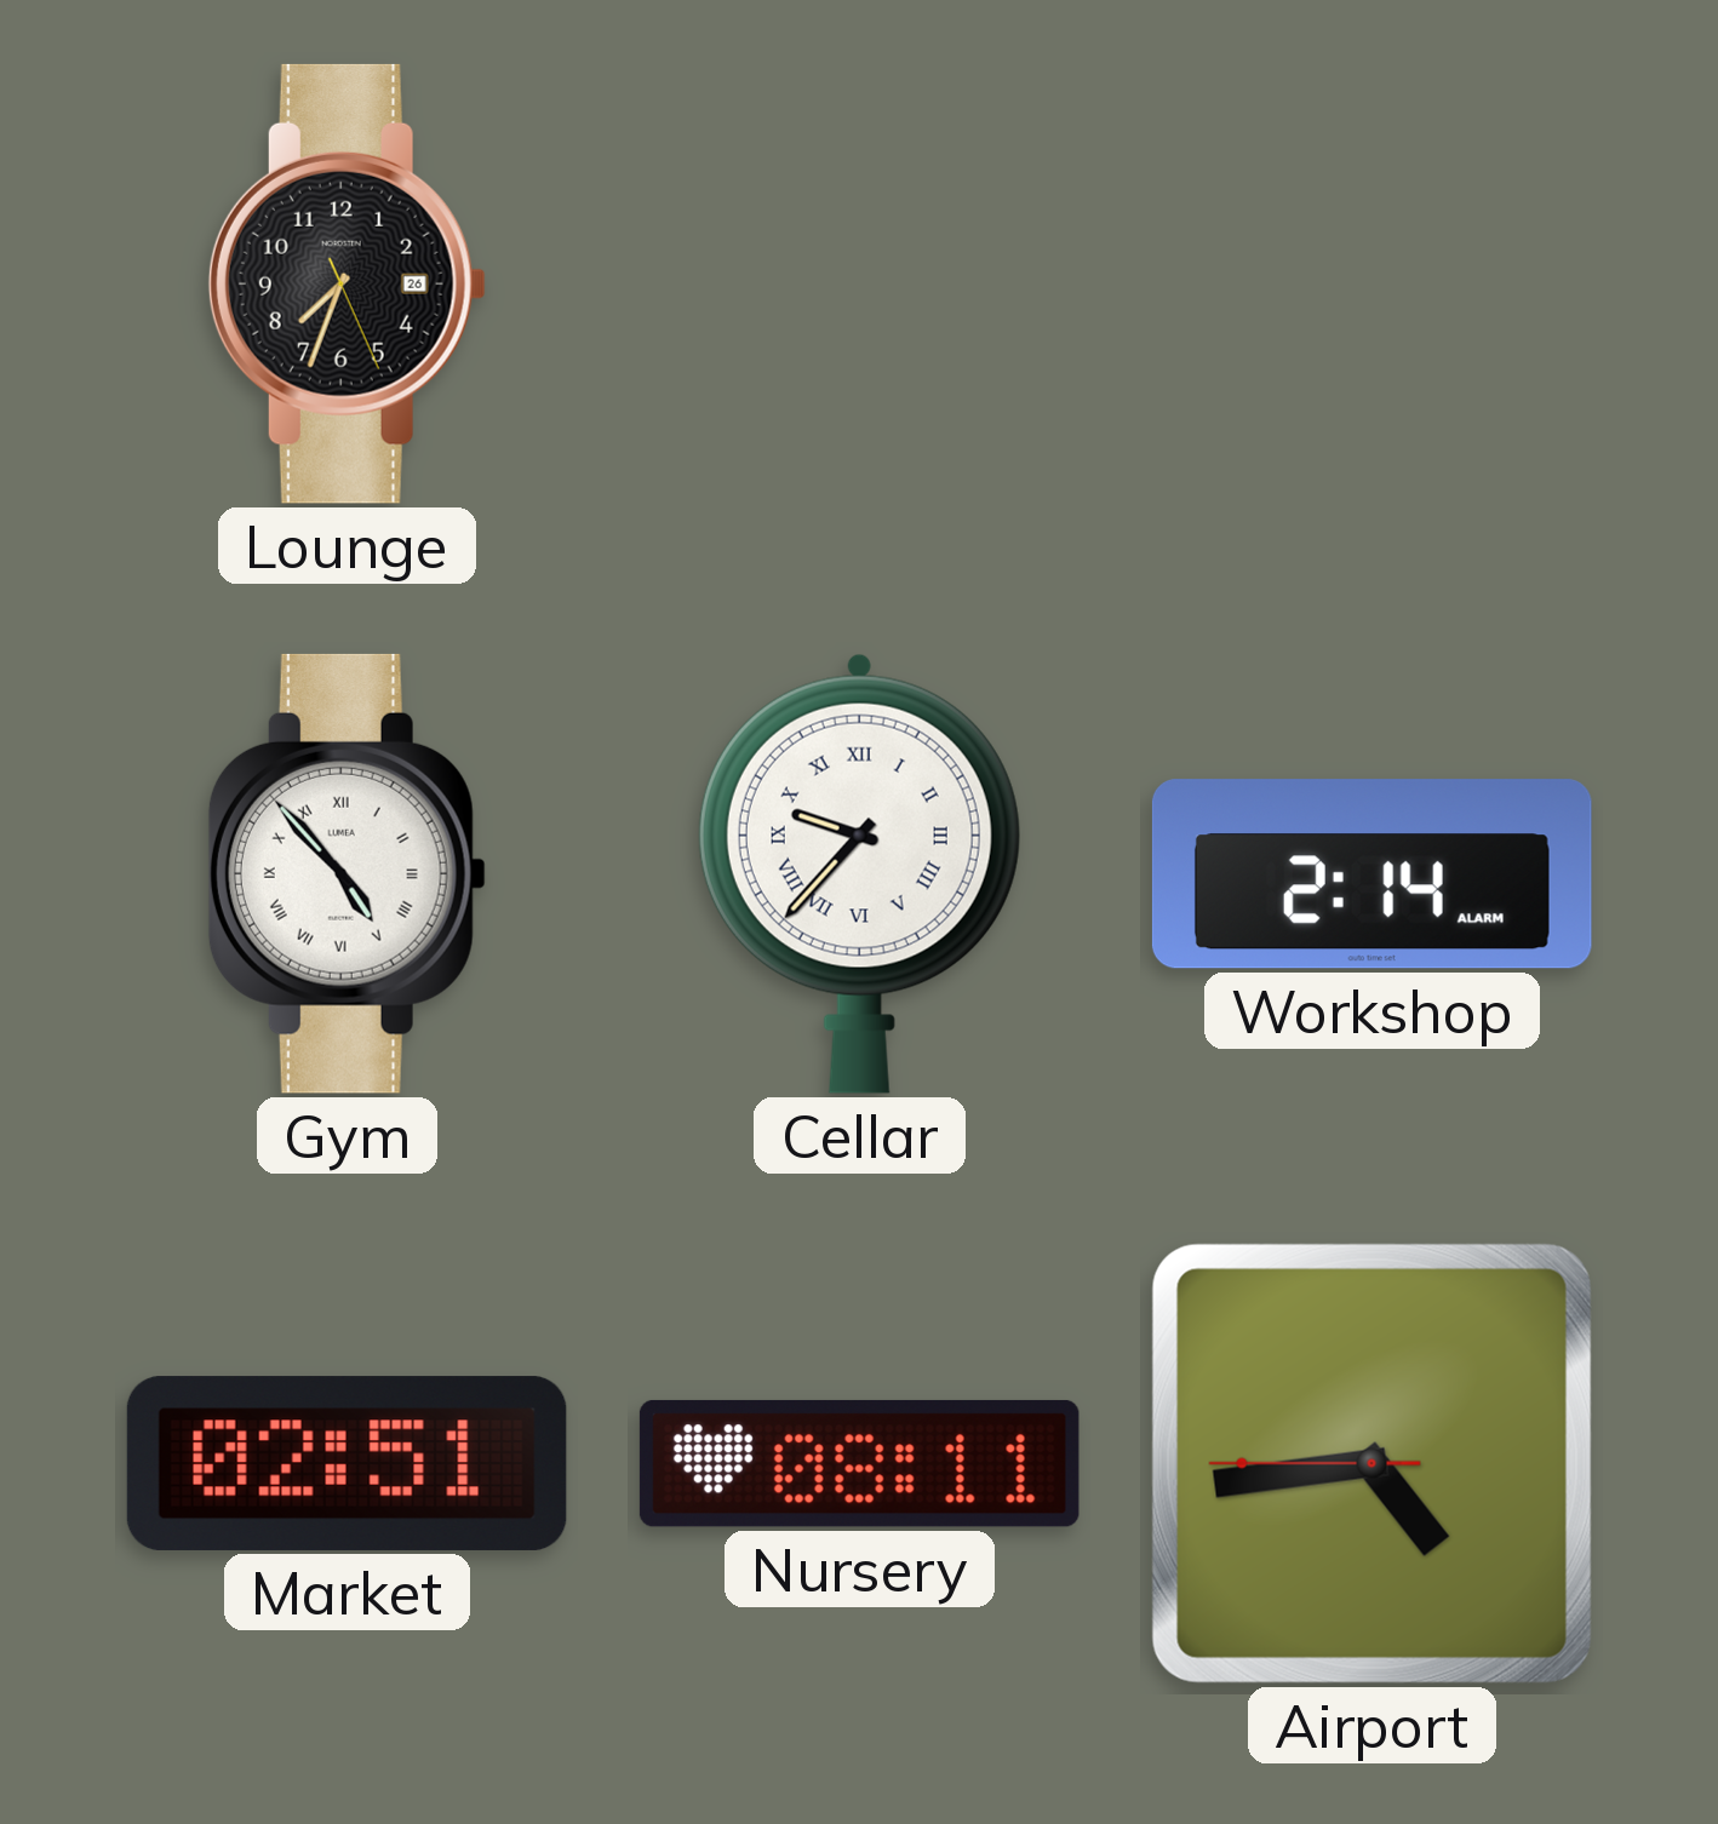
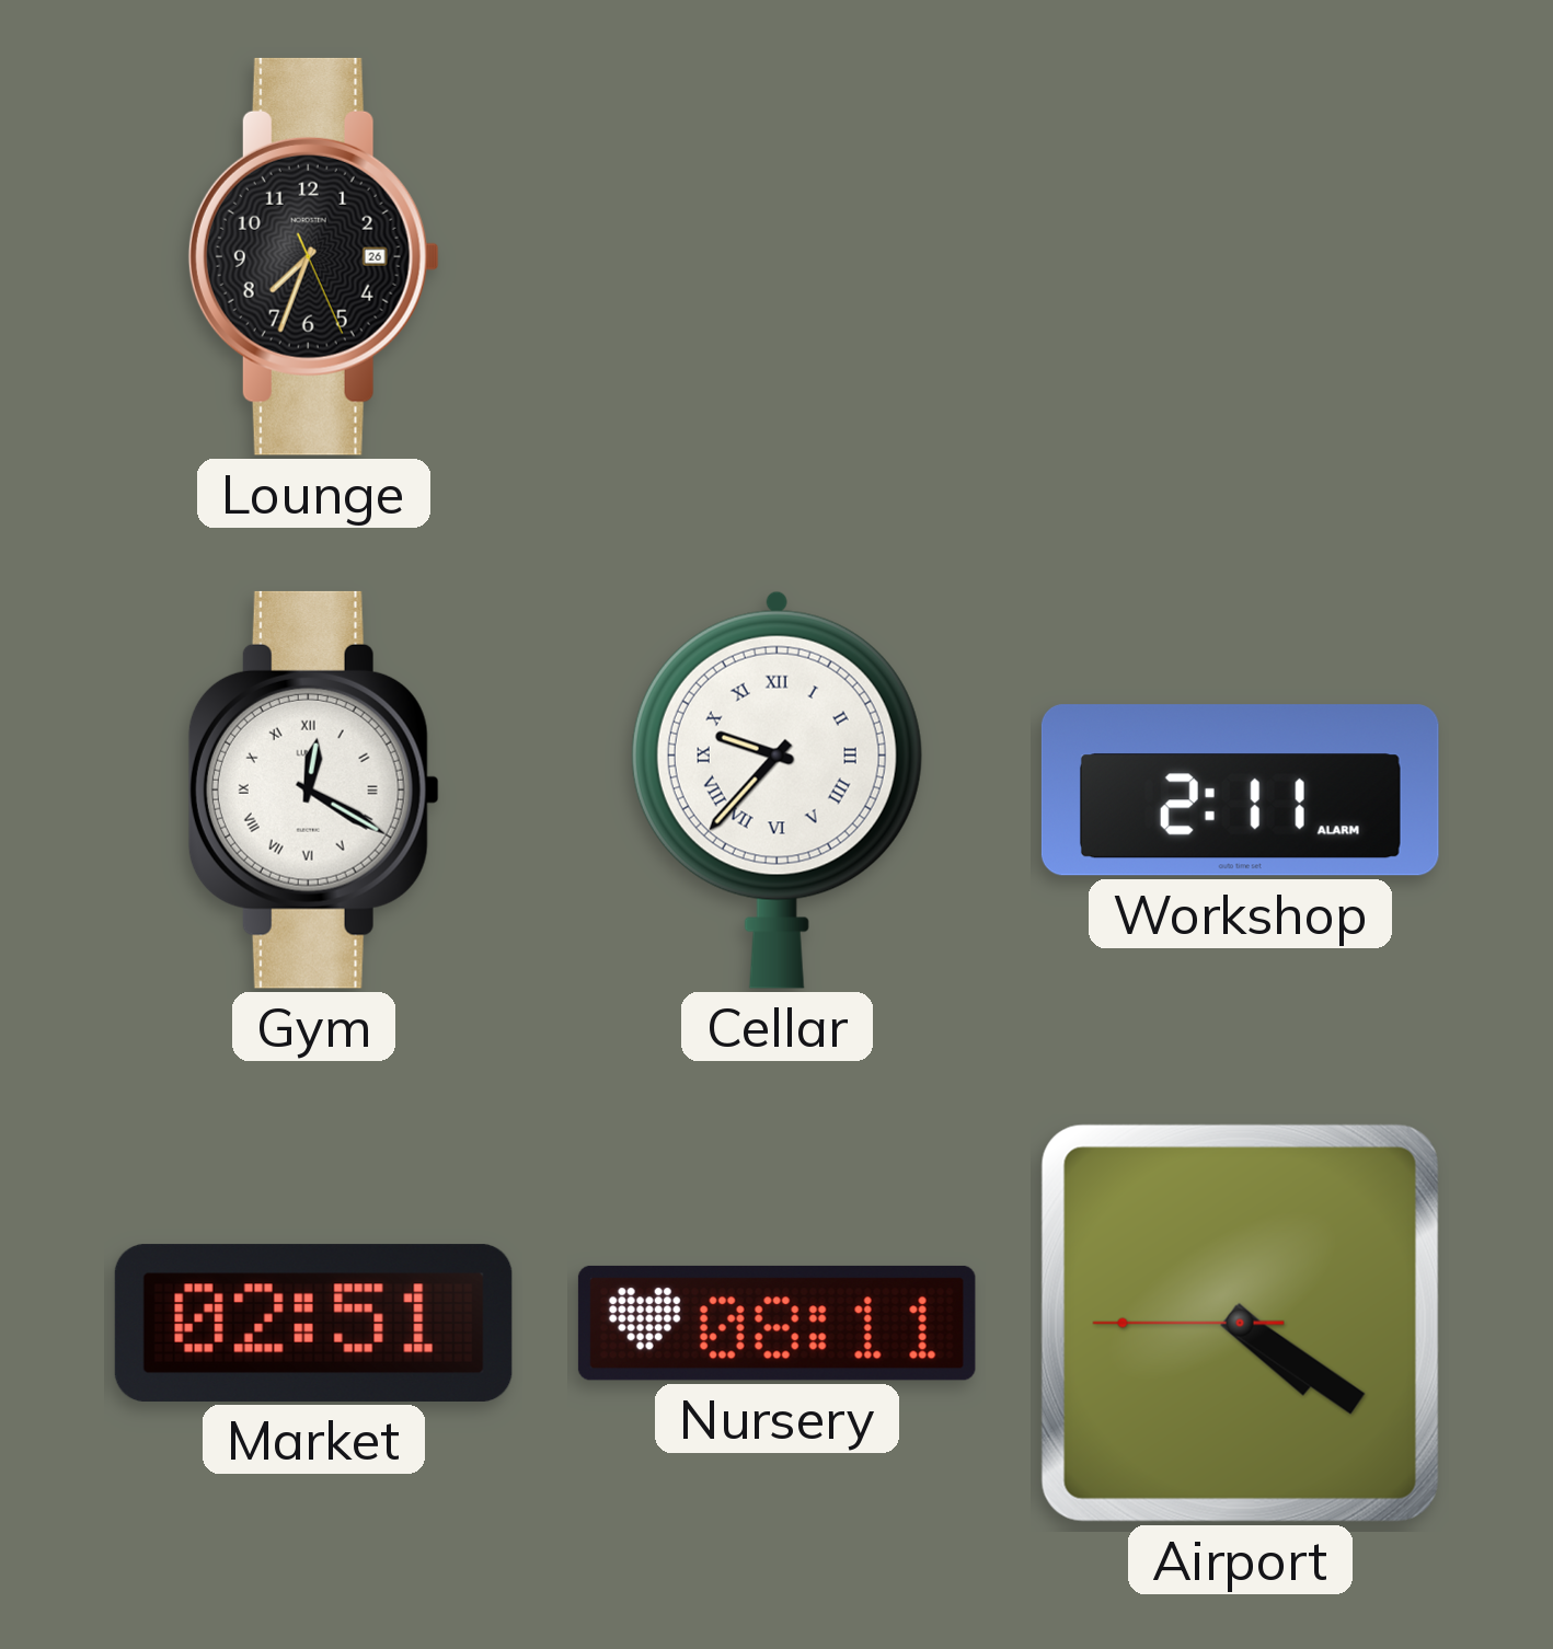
Gym: 4:53 -> 12:20 (313, 789)
Workshop: 2:14 -> 2:11 (1240, 791)
Airport: 4:43 -> 4:20 (1240, 1323)
